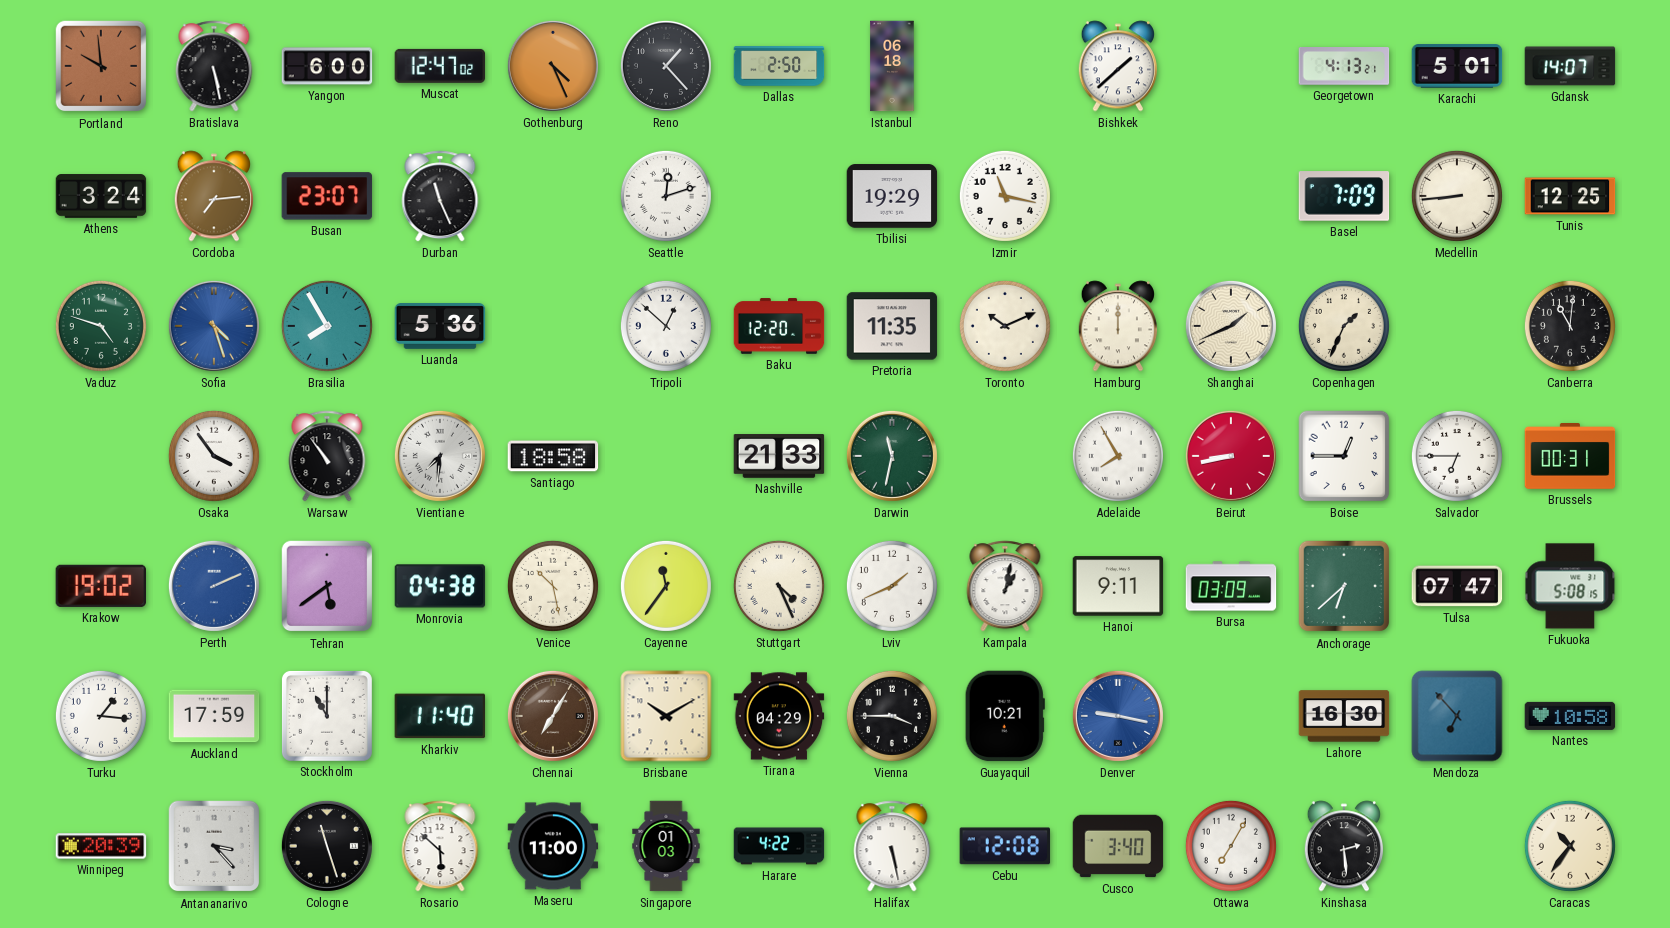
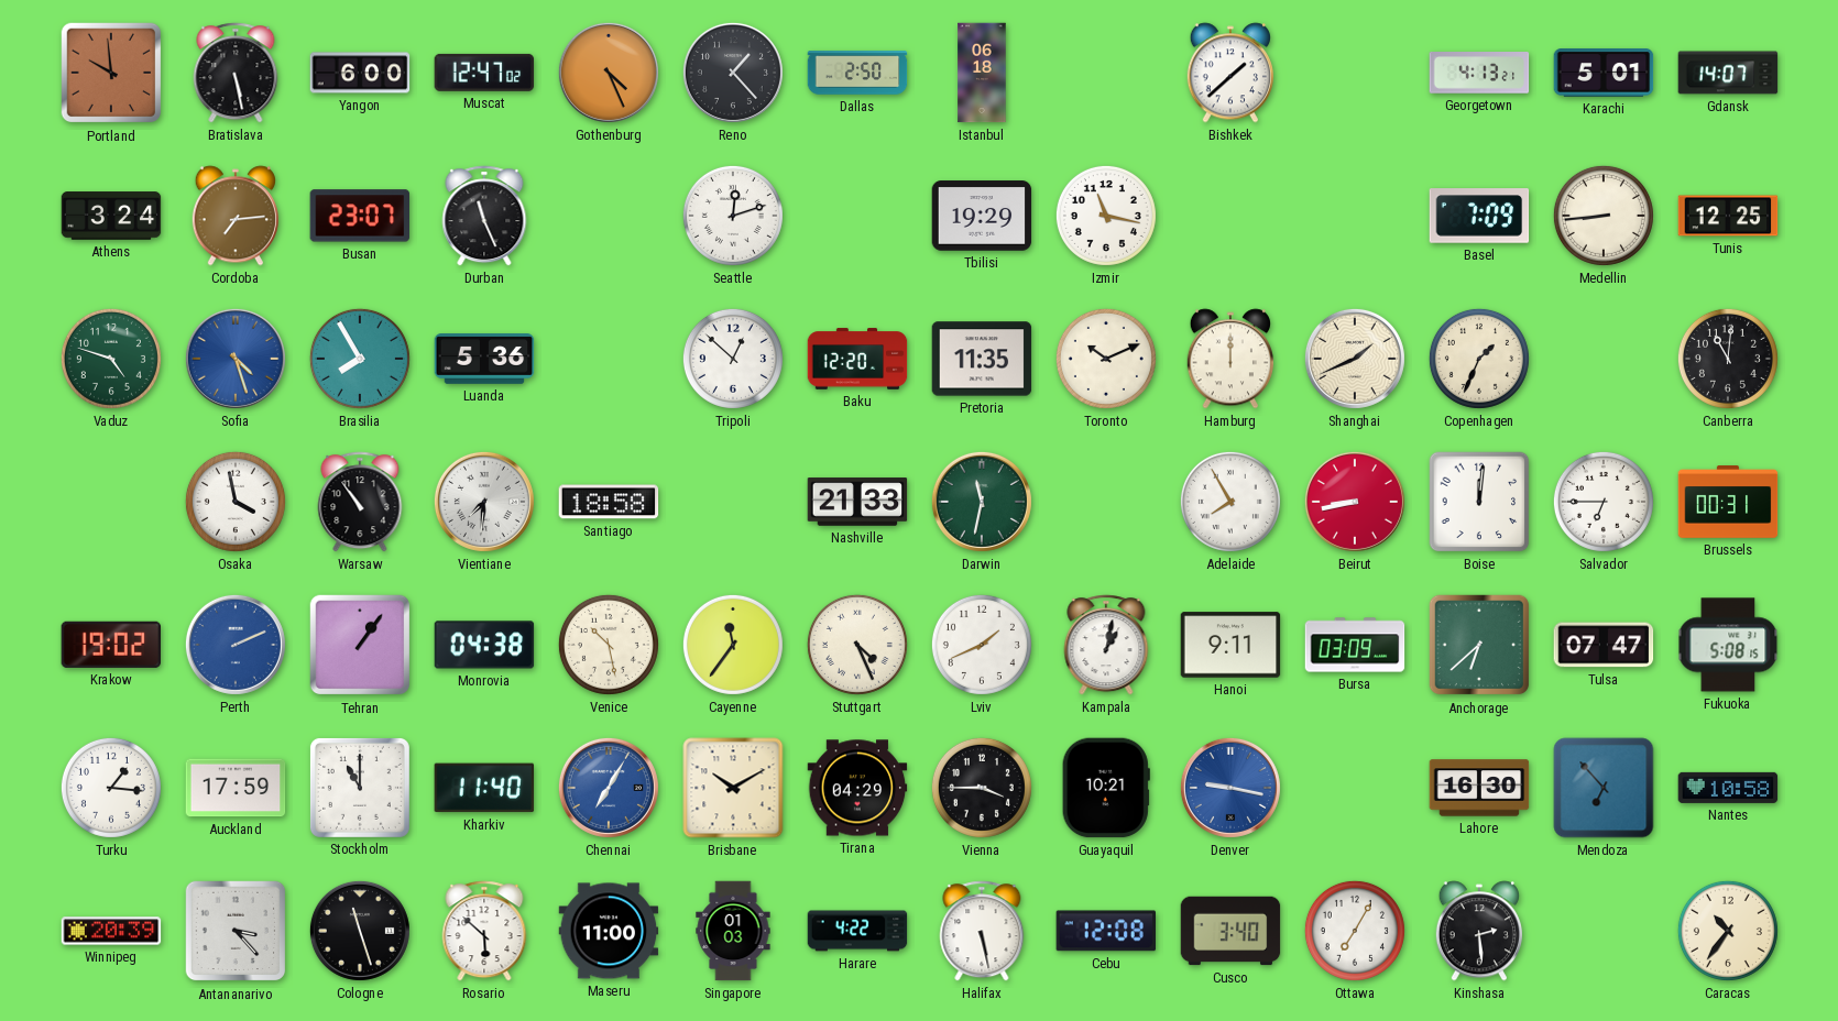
Osaka: 3:54 -> 3:58 (236, 502)
Boise: 12:45 -> 12:01 (1479, 502)
Tehran: 5:39 -> 1:06 (360, 645)
Chennai dial: brown -> blue (609, 788)
